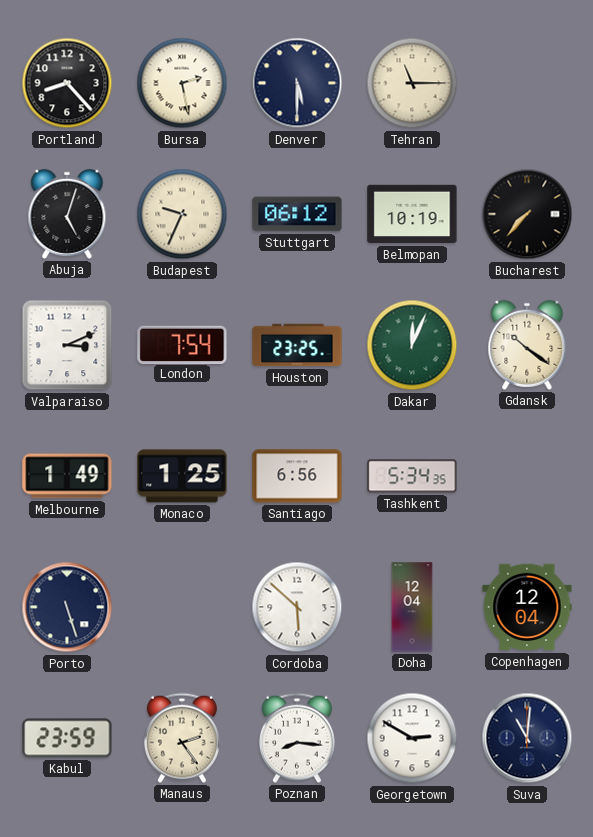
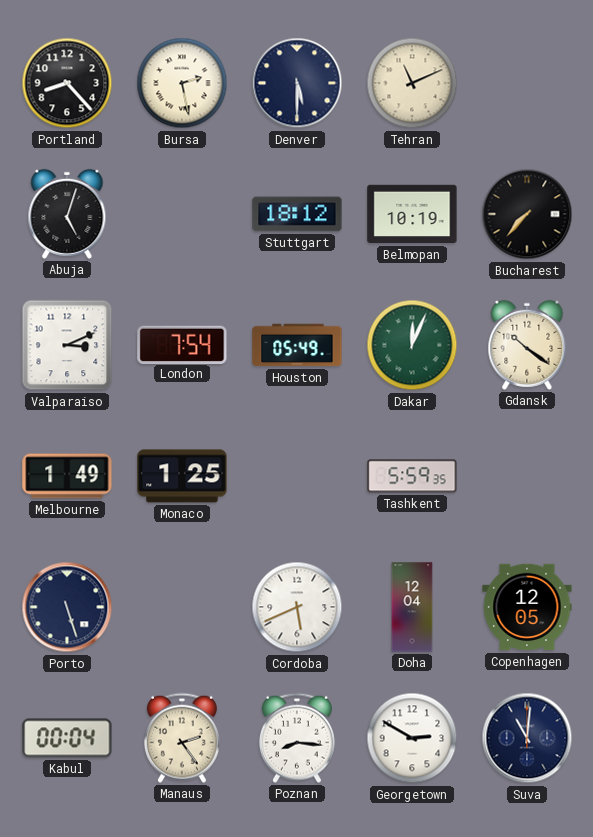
Tehran: 11:15 -> 11:11 (412, 83)
Budapest: 9:34 -> none (182, 214)
Stuttgart: 06:12 -> 18:12 (297, 214)
Houston: 23:25 -> 05:49 (297, 345)
Santiago: 6:56 -> none (297, 476)
Tashkent: 5:34 -> 5:59 (412, 476)
Cordoba: 5:52 -> 5:41 (297, 607)
Copenhagen: 12:04 -> 12:05 (527, 607)
Kabul: 23:59 -> 00:04 (67, 738)
